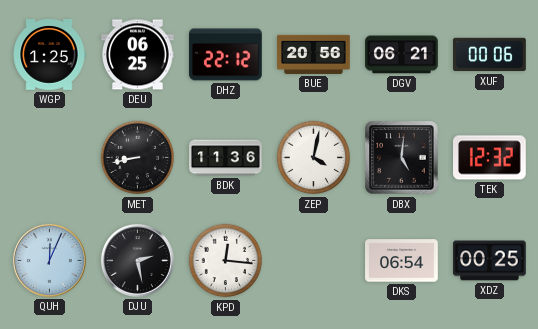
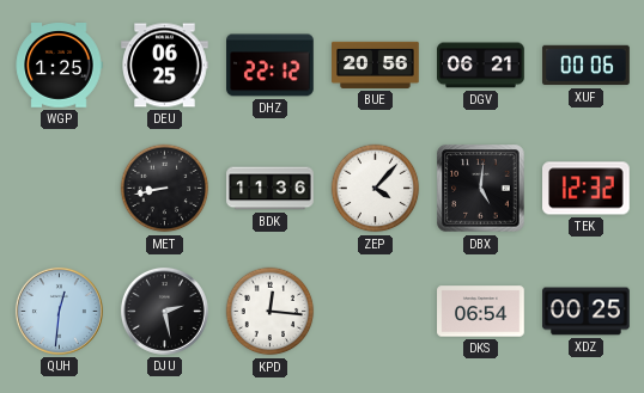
ZEP: 4:02 -> 4:07 (376, 189)
QUH: 12:04 -> 12:31 (59, 311)
